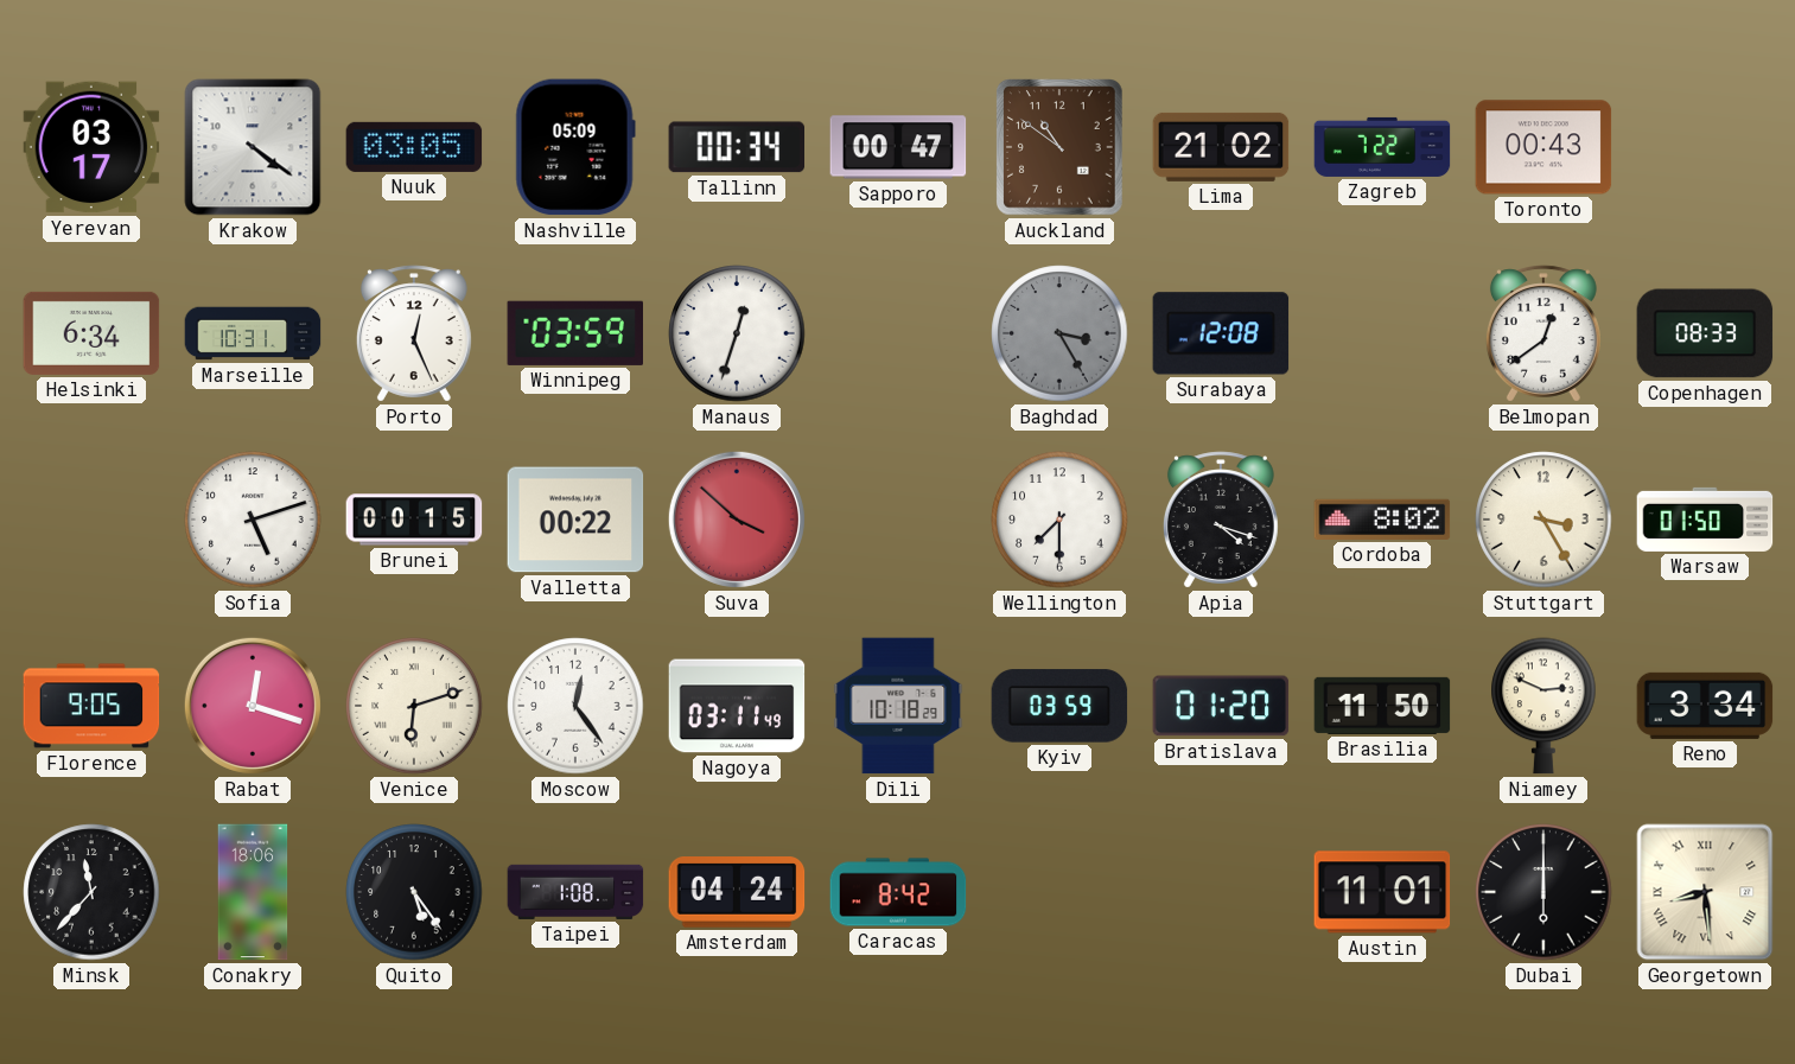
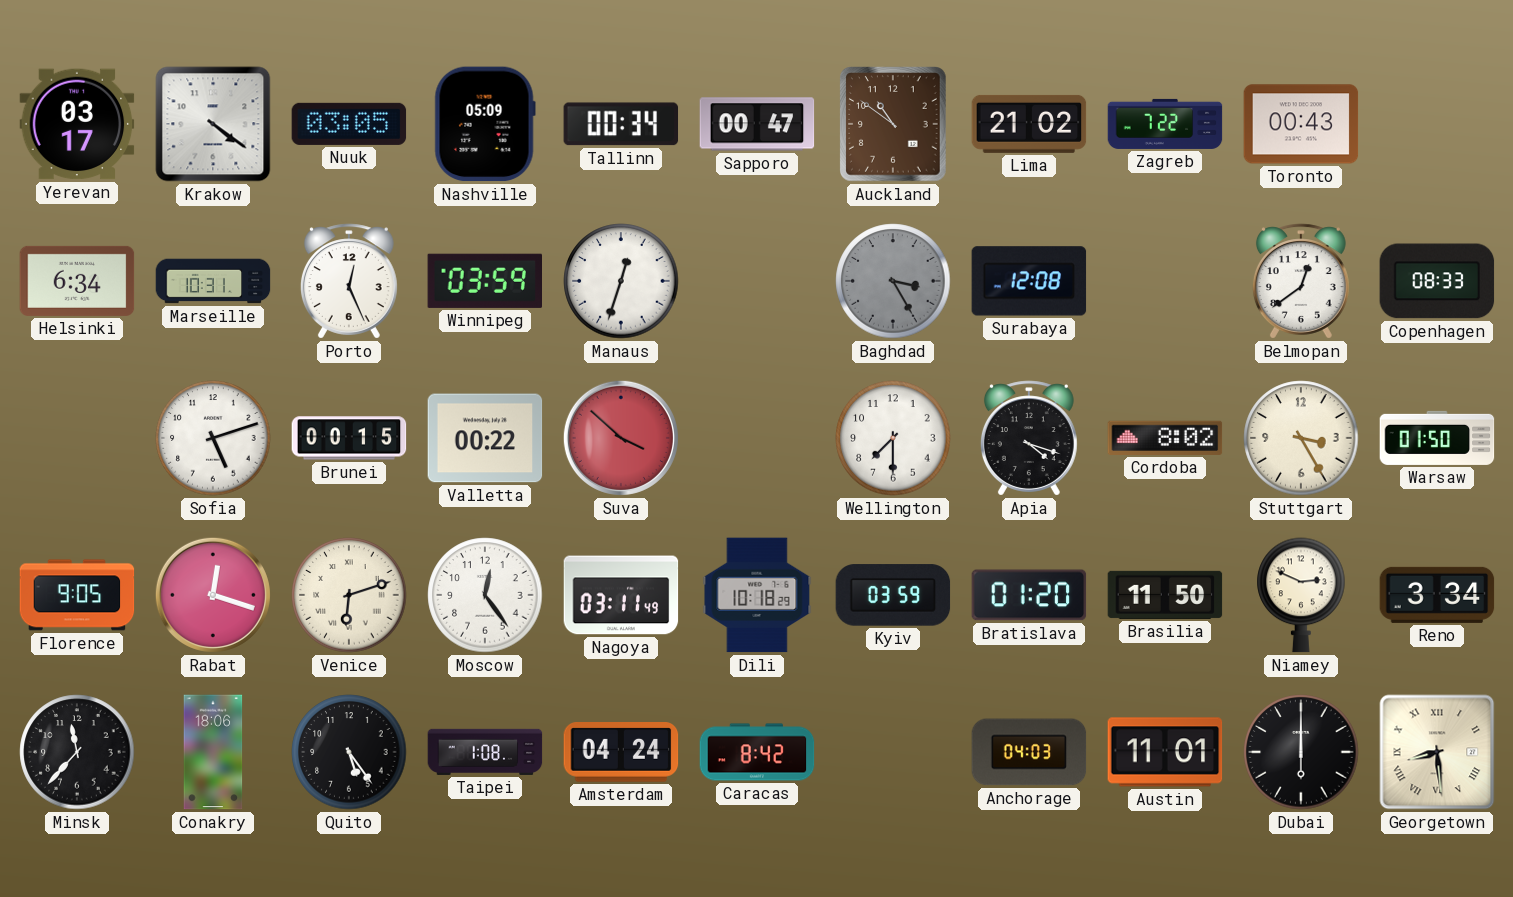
Anchorage: none -> 04:03 (1029, 752)
